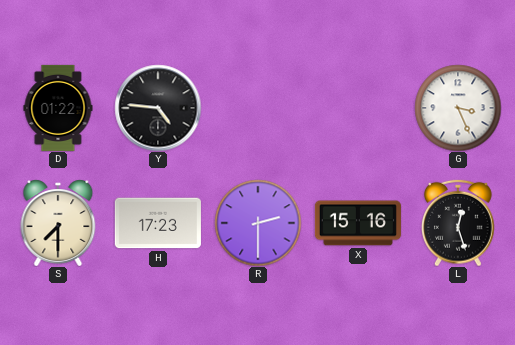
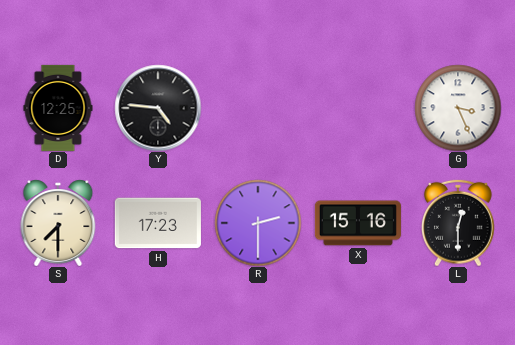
D: 01:22 -> 12:25 (58, 108)
L: 12:27 -> 12:30 (459, 223)
